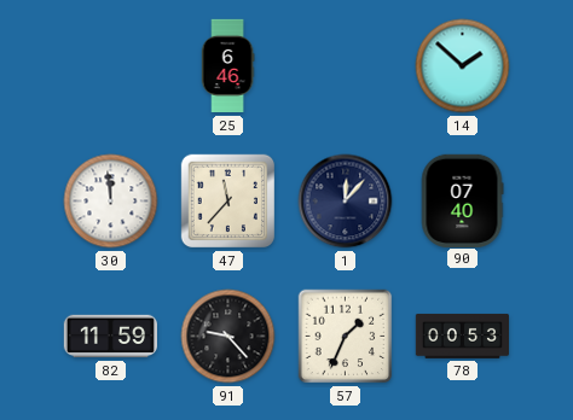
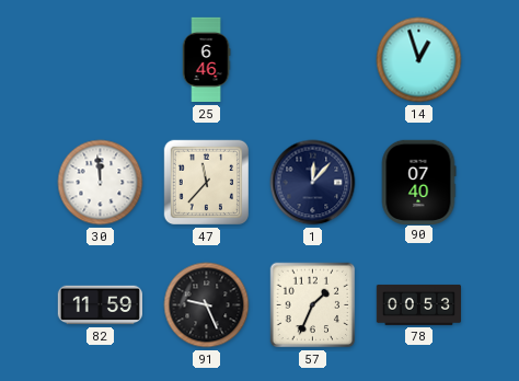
14: 1:52 -> 12:57 (419, 60)
91: 9:23 -> 9:26 (207, 305)
